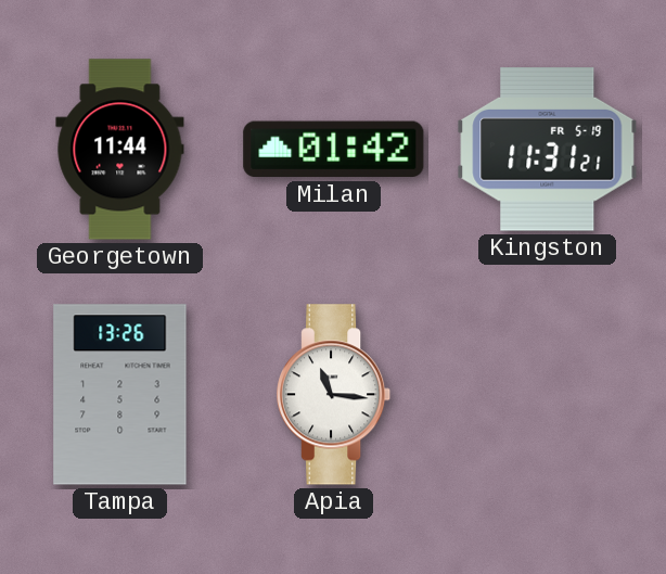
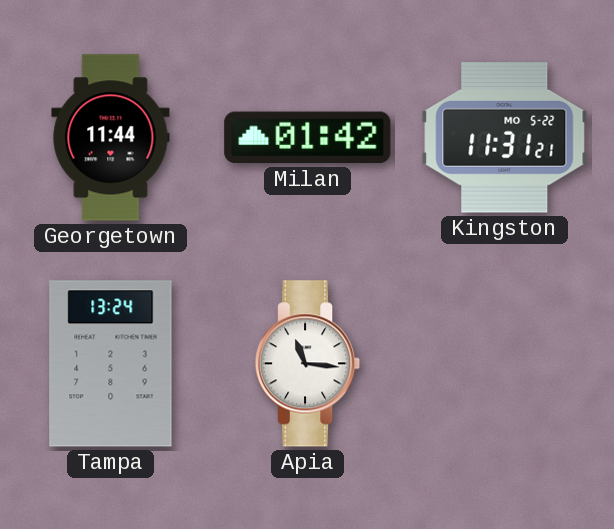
Kingston date: FR 5-19 -> MO 5-22 (505, 138)
Tampa: 13:26 -> 13:24 (111, 364)
